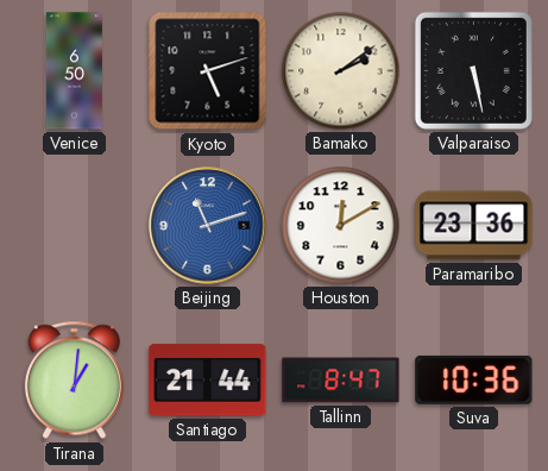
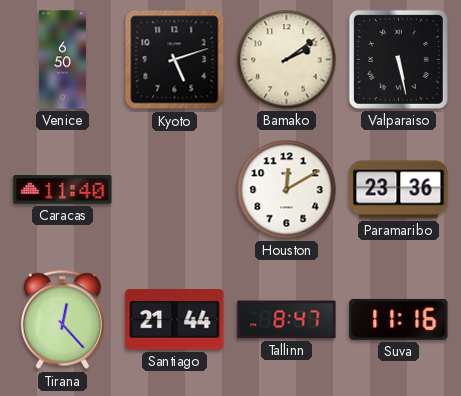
Caracas: none -> 11:40 (63, 190)
Beijing: 11:12 -> none (208, 226)
Tirana: 1:01 -> 12:23 (62, 320)
Suva: 10:36 -> 11:16 (399, 319)
